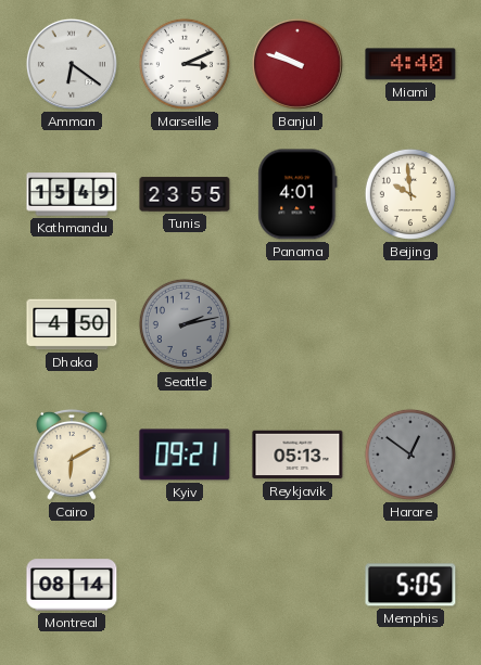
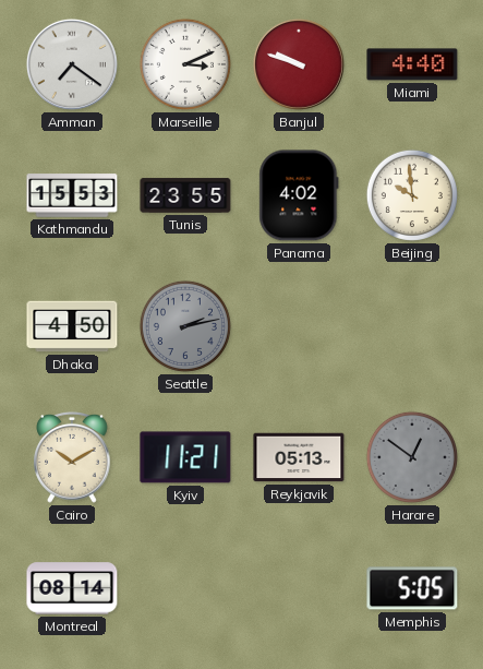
Amman: 6:21 -> 7:21 (72, 64)
Kathmandu: 15:49 -> 15:53 (72, 195)
Panama: 4:01 -> 4:02 (299, 195)
Cairo: 6:10 -> 10:10 (72, 457)
Kyiv: 09:21 -> 11:21 (185, 457)
